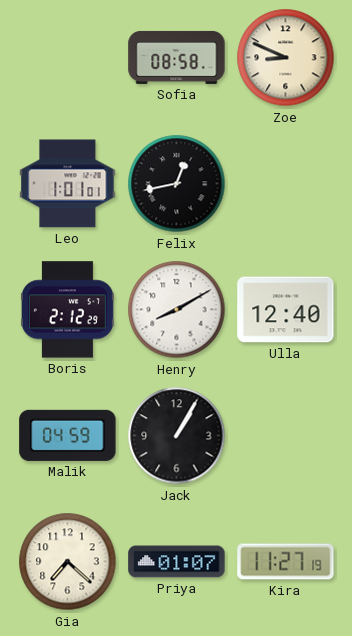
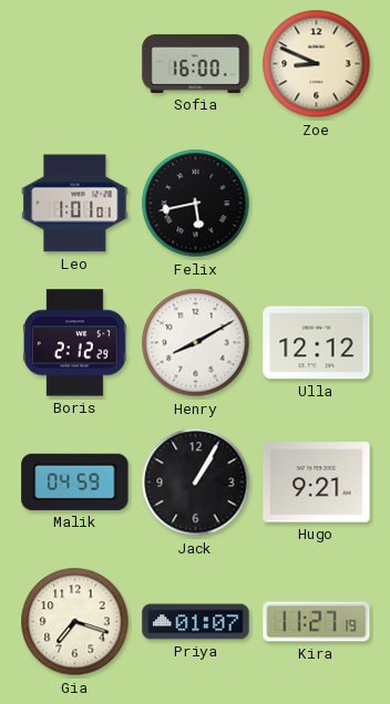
Sofia: 08:58 -> 16:00 (196, 63)
Felix: 12:43 -> 5:43 (196, 204)
Ulla: 12:40 -> 12:12 (317, 343)
Hugo: none -> 9:21 (317, 483)
Gia: 7:22 -> 7:18 (75, 622)
